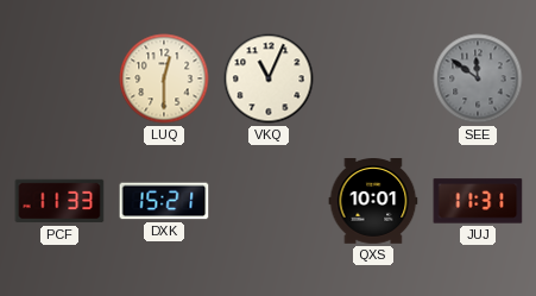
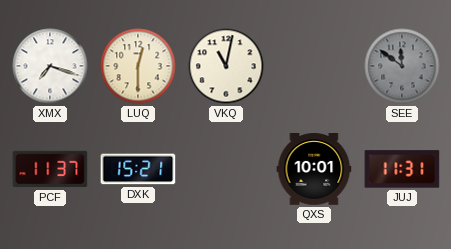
XMX: none -> 7:18 (50, 66)
VKQ: 11:04 -> 11:02 (226, 66)
PCF: 11:33 -> 11:37 (50, 169)
